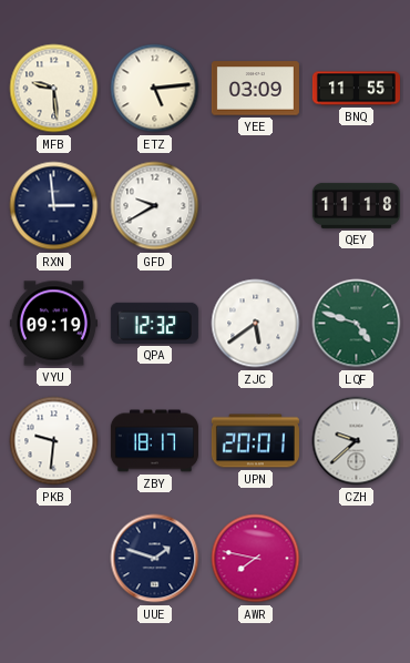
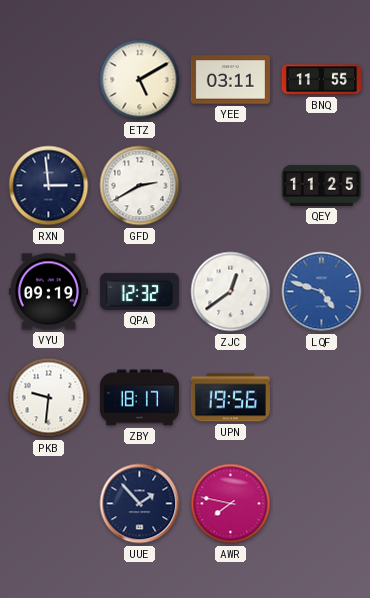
MFB: 9:29 -> none (54, 89)
ETZ: 5:14 -> 5:10 (140, 80)
YEE: 03:09 -> 03:11 (230, 80)
GFD: 9:40 -> 2:40 (140, 186)
QEY: 11:18 -> 11:25 (321, 185)
ZJC: 5:39 -> 12:39 (231, 292)
LQF dial: green -> blue (322, 292)
UPN: 20:01 -> 19:56 (230, 398)
CZH: 9:38 -> none (357, 441)
UUE: 1:48 -> 1:53 (140, 504)
